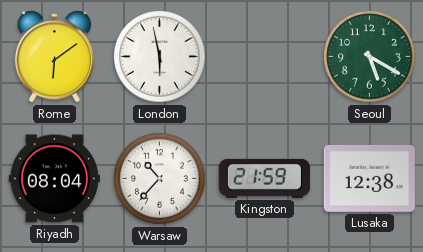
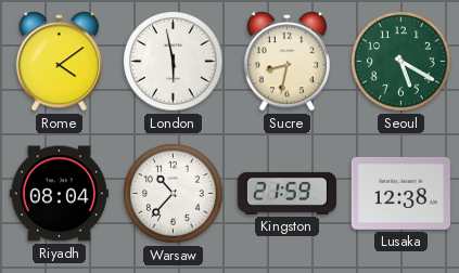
Rome: 6:09 -> 4:09 (59, 62)
Sucre: none -> 8:32 (286, 62)
